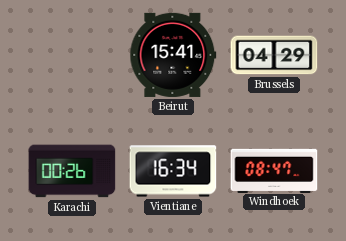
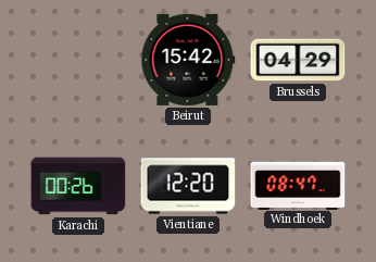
Beirut: 15:41 -> 15:42 (188, 60)
Vientiane: 16:34 -> 12:20 (188, 186)
